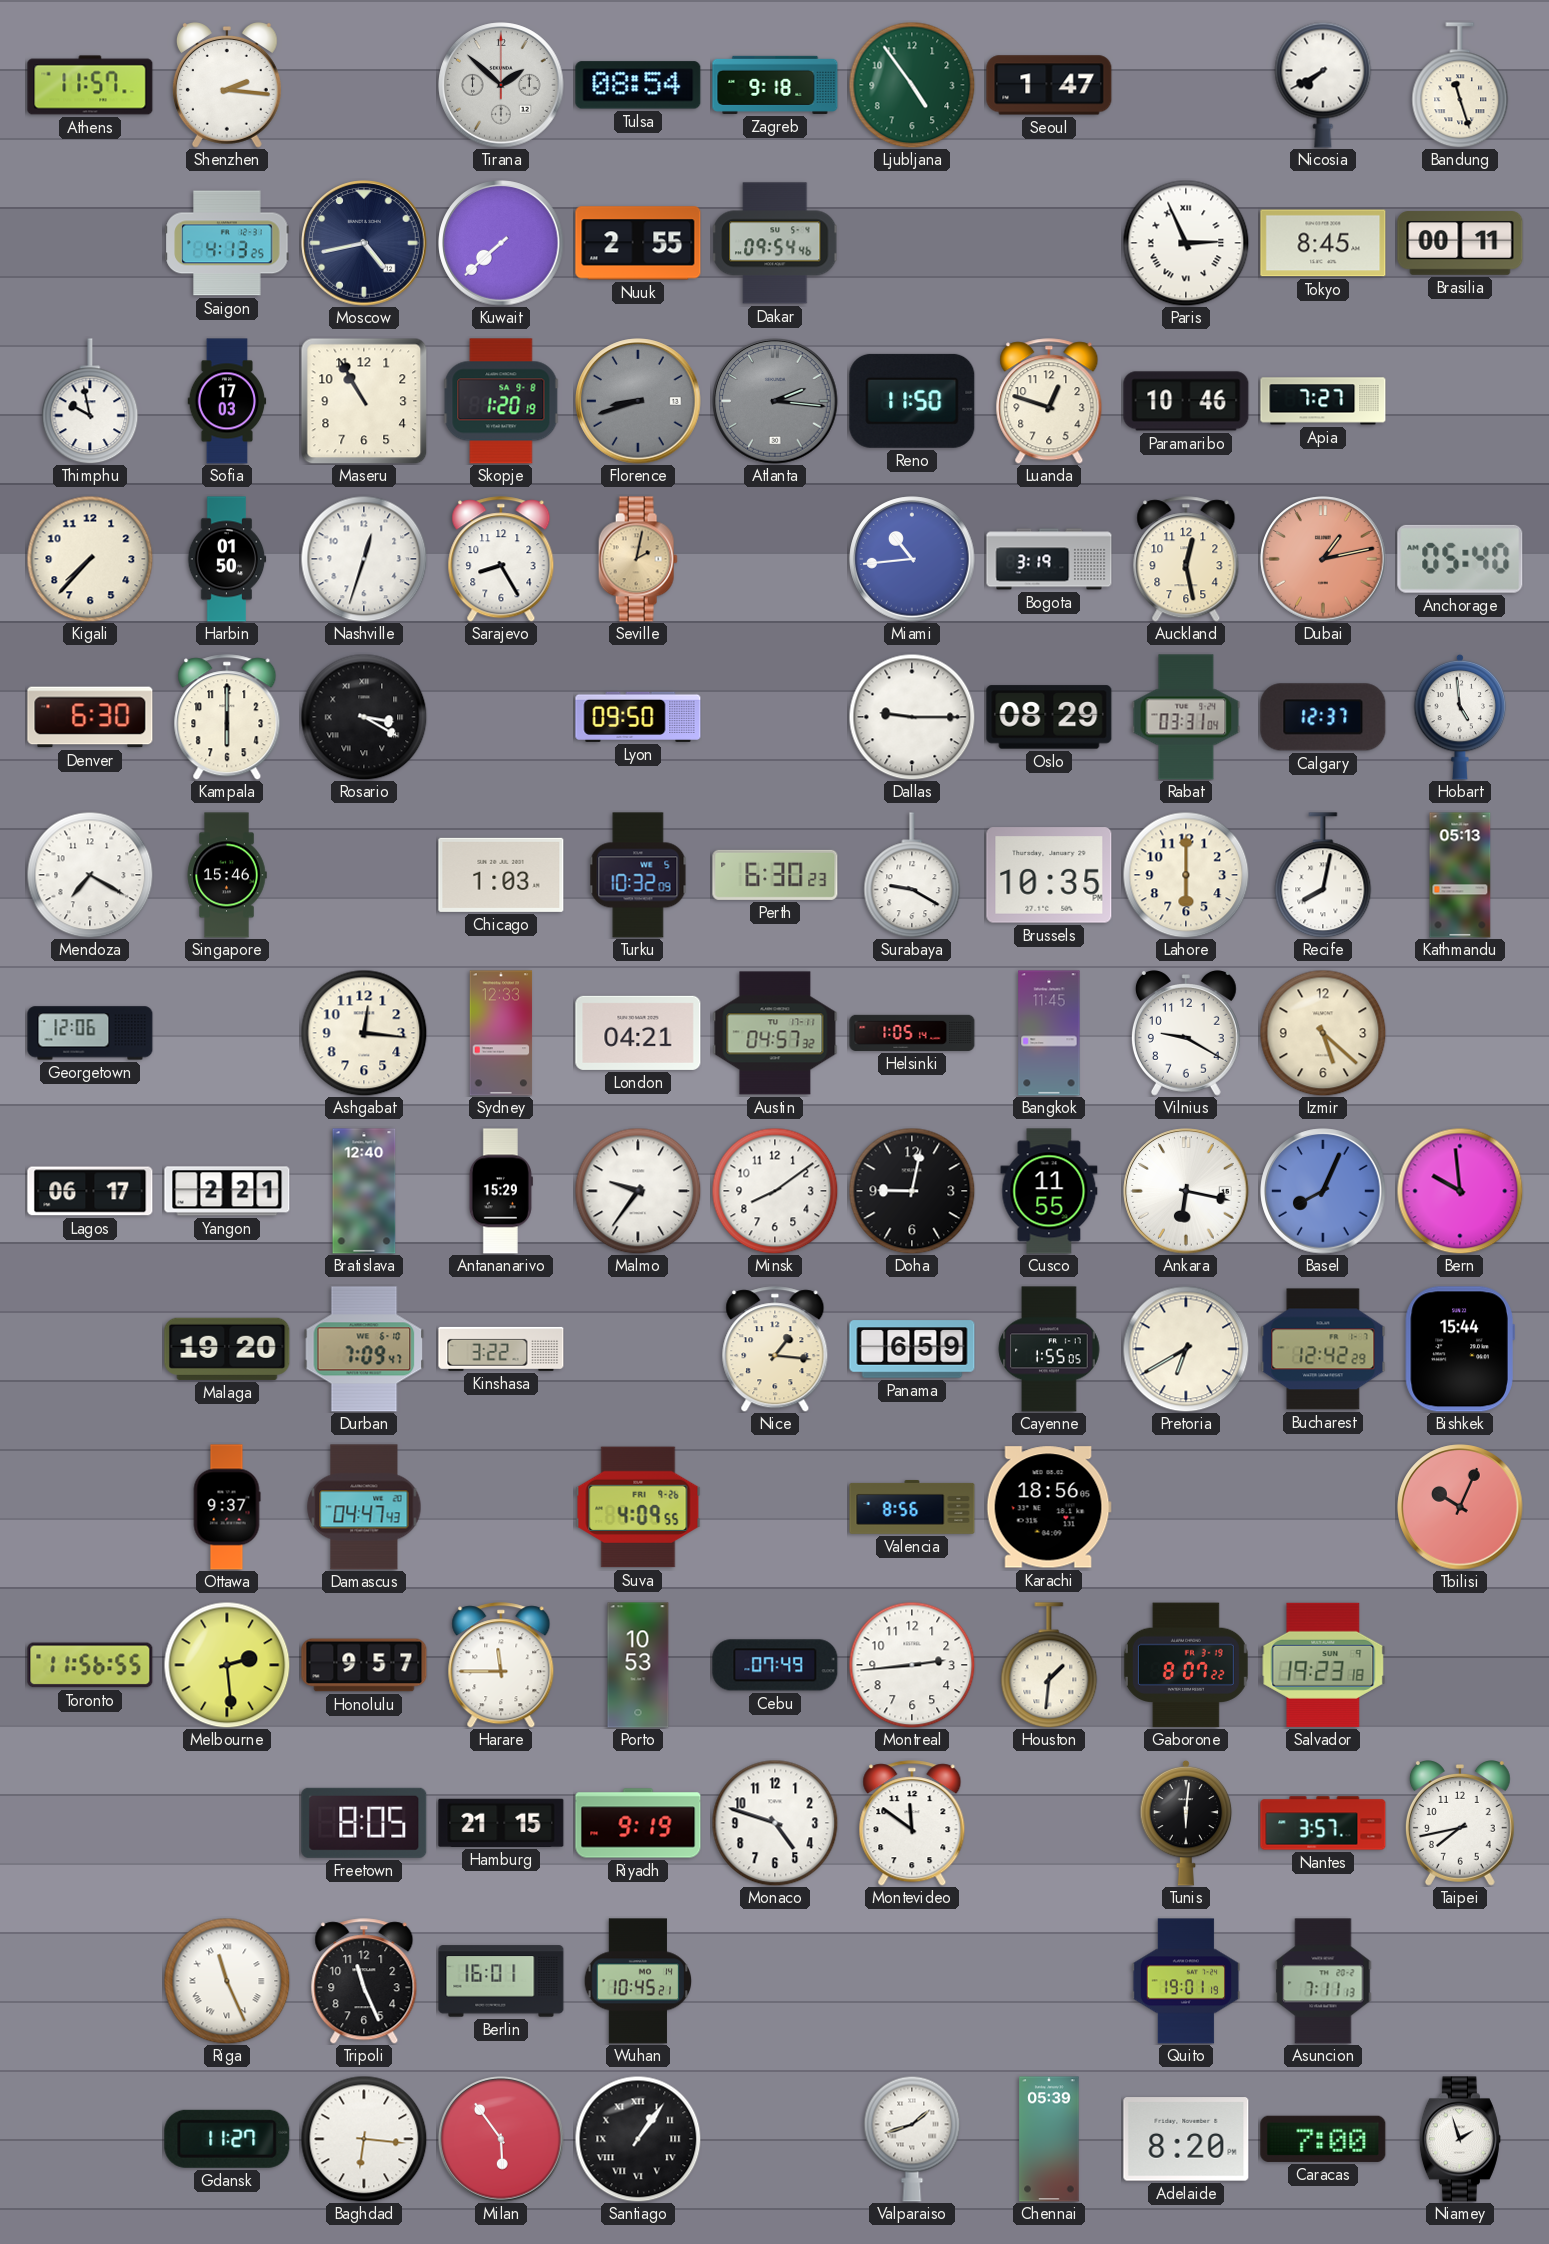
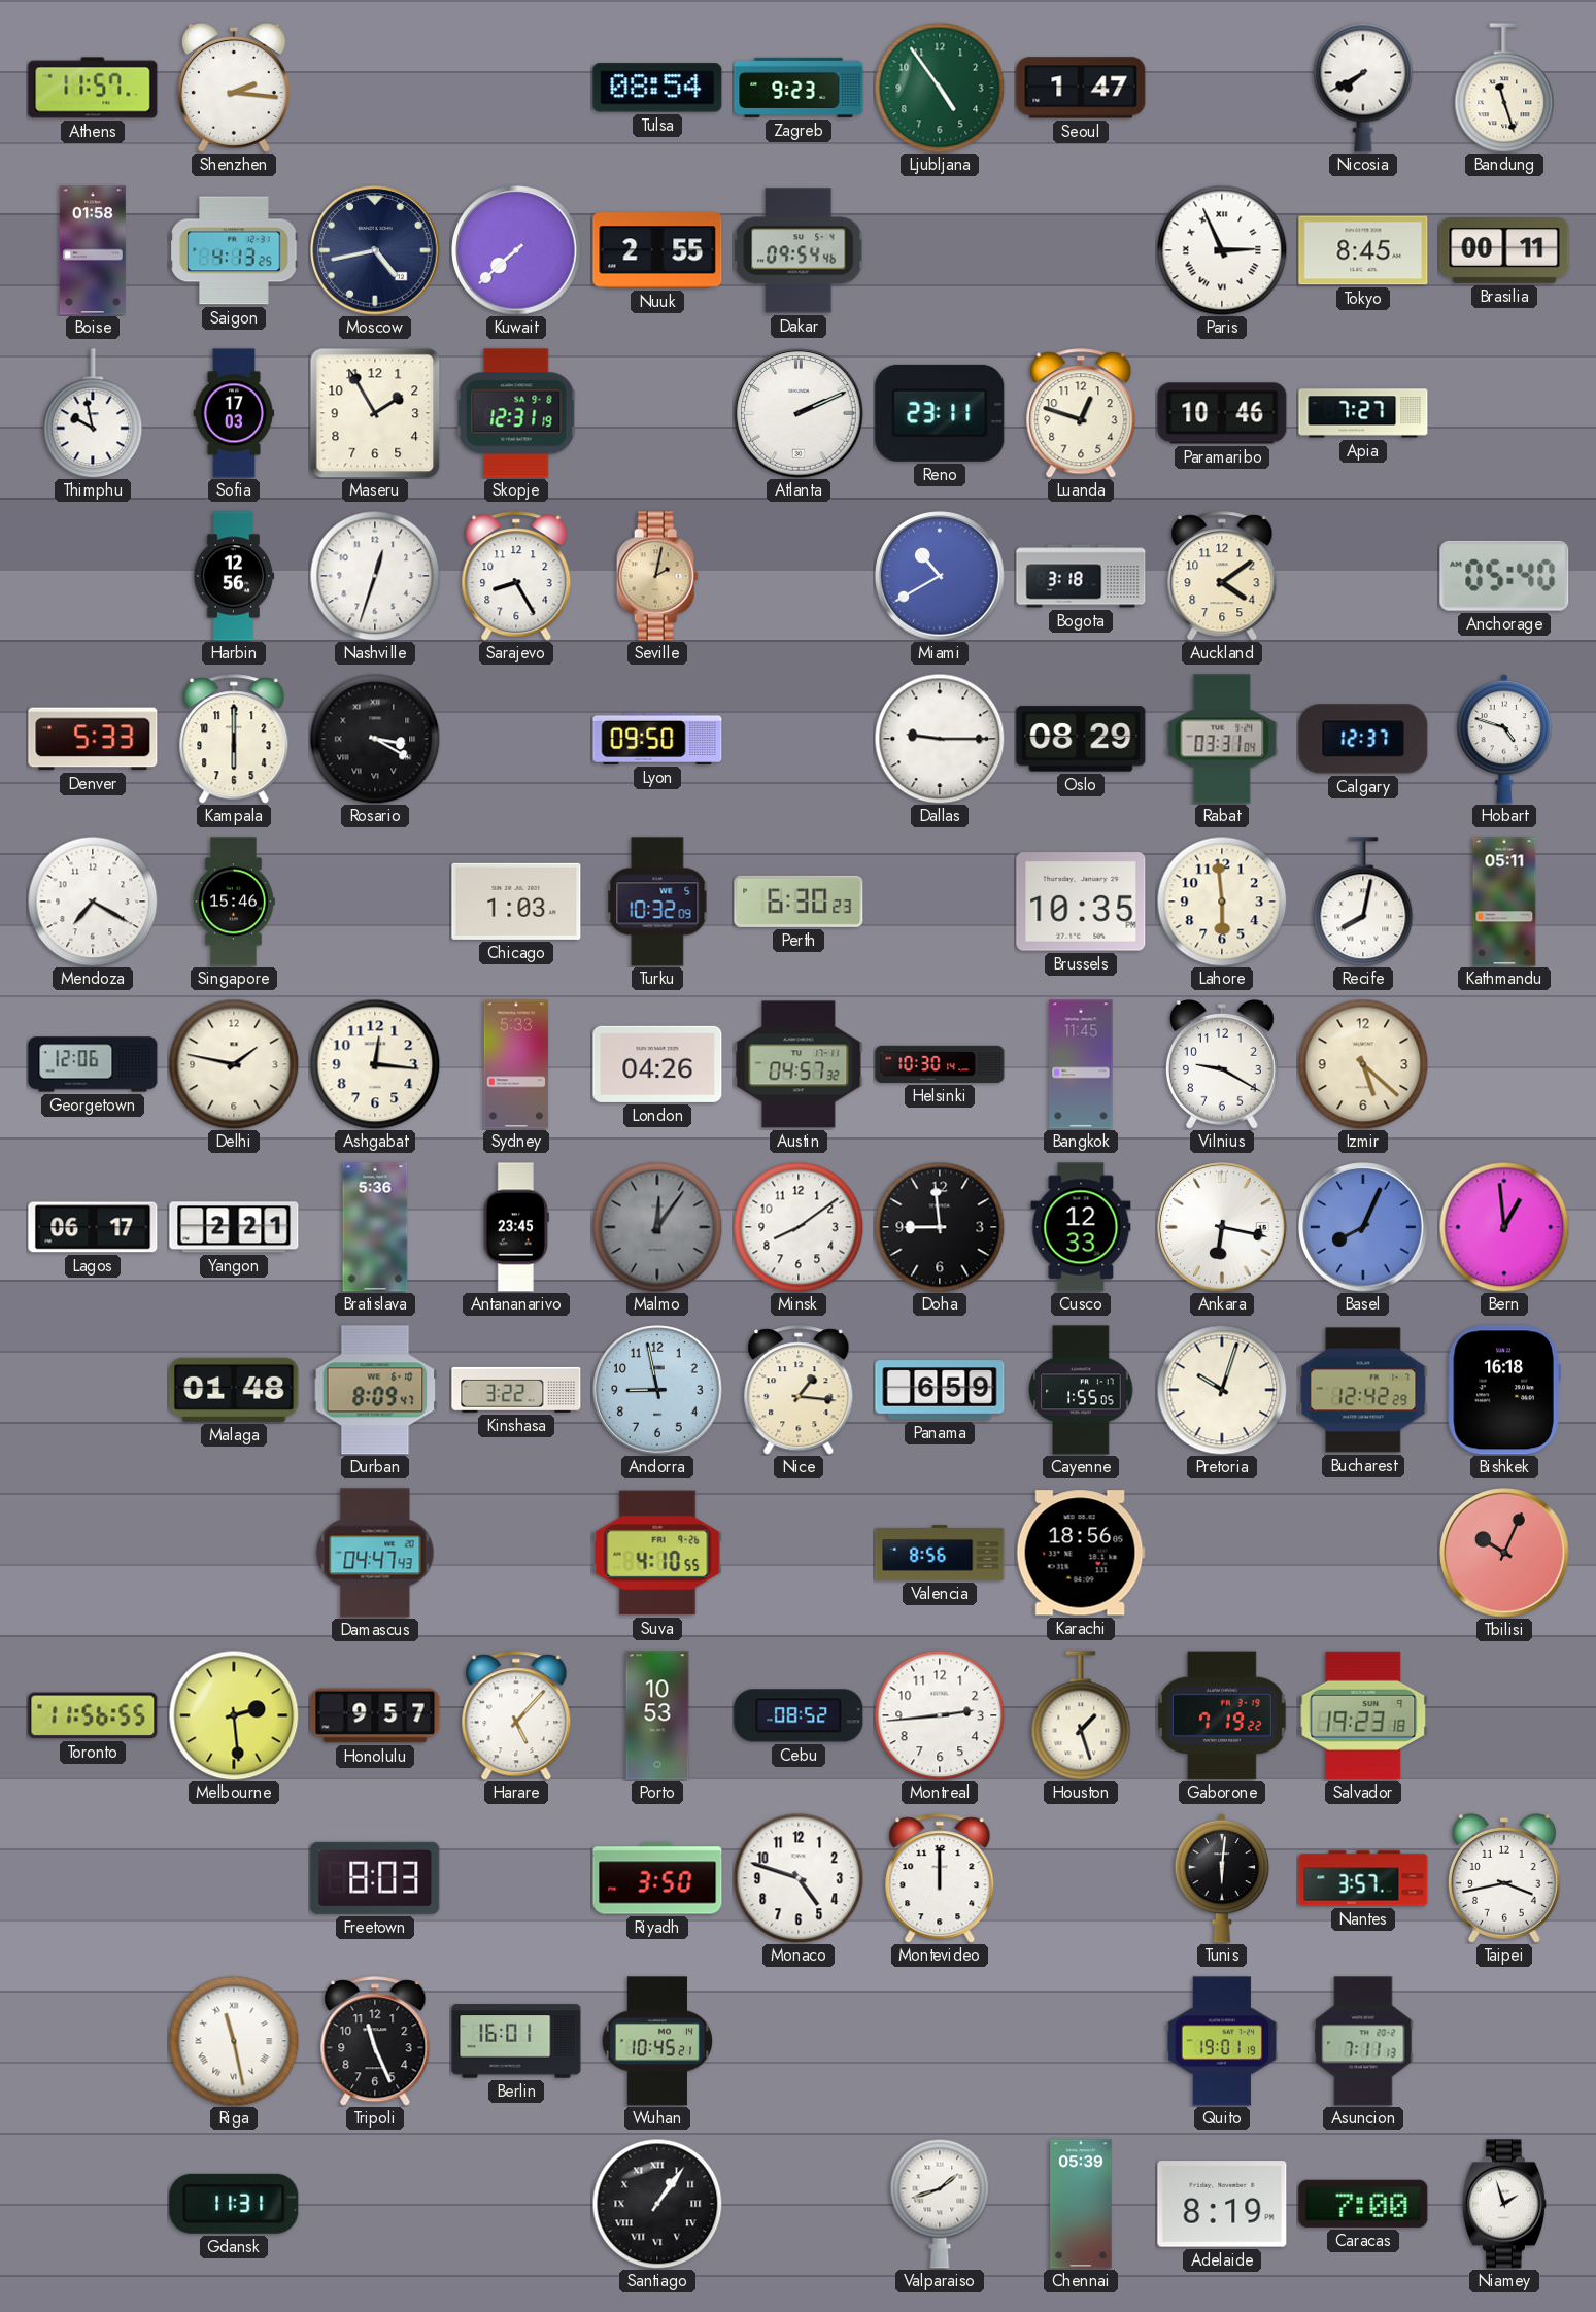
Tirana: 1:52 -> none (501, 85)
Zagreb: 9:18 -> 9:23 (799, 88)
Boise: none -> 01:58 (93, 250)
Maseru: 10:55 -> 1:55 (375, 413)
Skopje: 1:20 -> 12:31 (516, 413)
Florence: 8:42 -> none (638, 401)
Atlanta: 2:16 -> 2:11 (799, 413)
Atlanta dial: grey -> white (799, 413)
Reno: 11:50 -> 23:11 (940, 413)
Kigali: 7:37 -> none (90, 559)
Harbin: 01:50 -> 12:56 (234, 576)
Miami: 10:44 -> 10:40 (940, 576)
Bogota: 3:19 -> 3:18 (1081, 576)
Auckland: 12:28 -> 4:09 (1222, 576)
Dubai: 1:13 -> none (1323, 559)
Denver: 6:30 -> 5:33 (93, 739)
Hobart: 4:59 -> 4:48 (1504, 739)
Surabaya: 9:20 -> none (912, 875)
Lahore: 6:00 -> 5:59 (1222, 902)
Kathmandu: 05:13 -> 05:11 (1504, 902)
Delhi: none -> 1:47 (234, 1064)
Sydney: 12:33 -> 5:33 (516, 1064)
London: 04:21 -> 04:26 (657, 1064)
Helsinki: 1:05 -> 10:30 (940, 1064)
Bratislava: 12:40 -> 5:36 (375, 1227)
Antananarivo: 15:29 -> 23:45 (516, 1227)
Malmo: 9:36 -> 12:06 (657, 1227)
Malmo dial: white -> grey (657, 1227)
Doha: 9:02 -> 8:59 (940, 1227)
Cusco: 11:55 -> 12:33 (1081, 1227)
Bern: 9:59 -> 12:59 (1504, 1227)
Malaga: 19:20 -> 01:48 (234, 1390)
Durban: 7:09 -> 8:09 (375, 1390)
Andorra: none -> 8:58 (657, 1390)
Pretoria: 6:40 -> 10:03 (1222, 1390)
Bishkek: 15:44 -> 16:18 (1504, 1390)
Ottawa: 9:37 -> none (227, 1507)
Suva: 4:09 -> 4:10 (657, 1553)
Harare: 11:45 -> 5:07 (516, 1715)
Cebu: 07:49 -> 08:52 (799, 1715)
Houston: 1:31 -> 1:27 (1081, 1715)
Gaborone: 8:07 -> 7:19 (1222, 1715)
Freetown: 8:05 -> 8:03 (375, 1878)
Hamburg: 21:15 -> none (501, 1823)
Riyadh: 9:19 -> 3:50 (657, 1878)
Montevideo: 11:51 -> 12:00 (940, 1878)
Taipei: 7:43 -> 3:43 (1504, 1879)
Riga: 11:26 -> 11:28 (234, 2041)
Gdansk: 11:27 -> 11:31 (234, 2204)
Baghdad: 6:16 -> none (364, 2139)
Milan: 5:54 -> none (501, 2139)
Adelaide: 8:20 -> 8:19 (1222, 2204)
